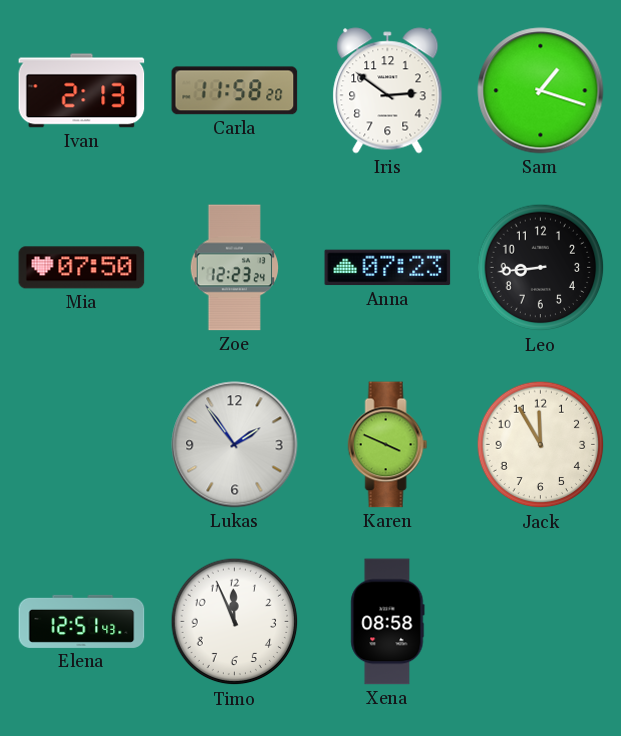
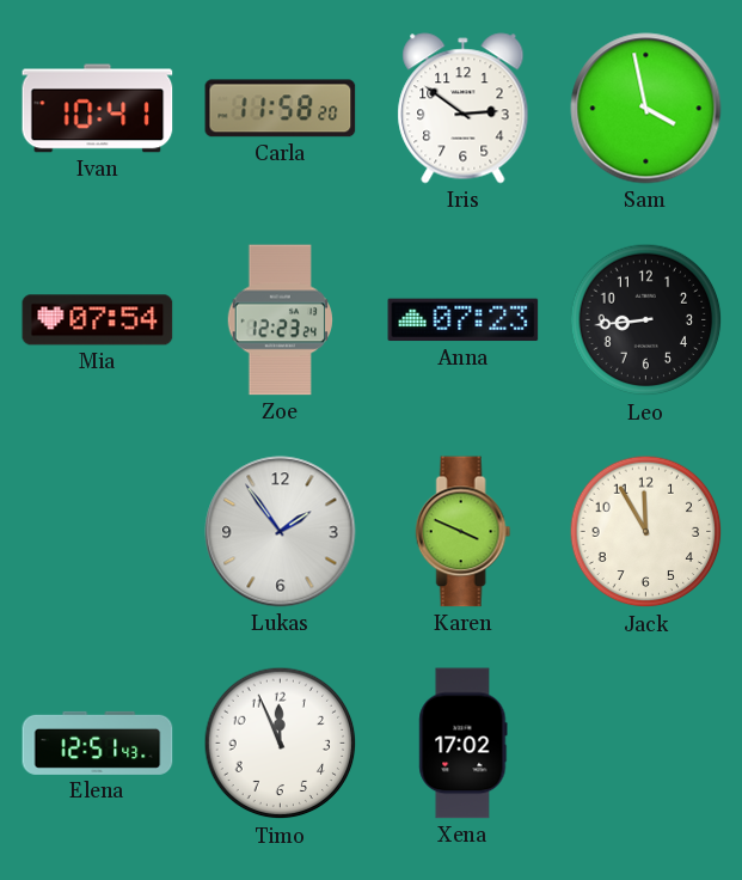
Ivan: 2:13 -> 10:41 (98, 109)
Sam: 1:18 -> 3:58 (646, 109)
Mia: 07:50 -> 07:54 (98, 320)
Xena: 08:58 -> 17:02 (464, 744)
